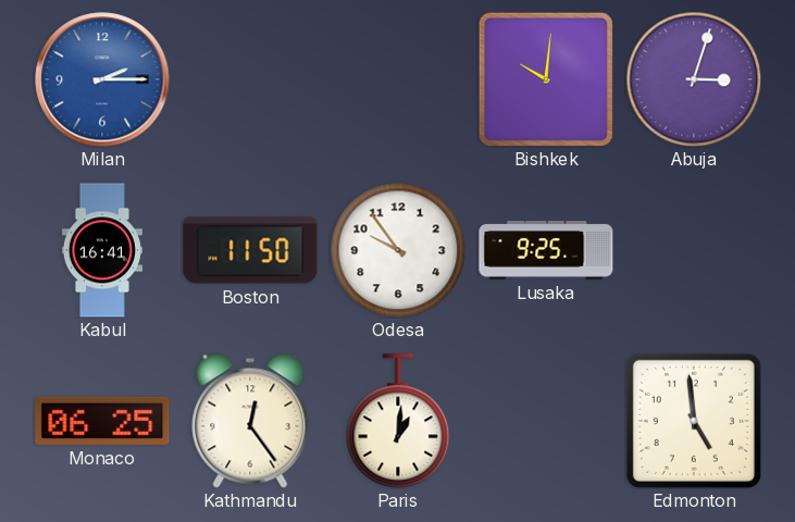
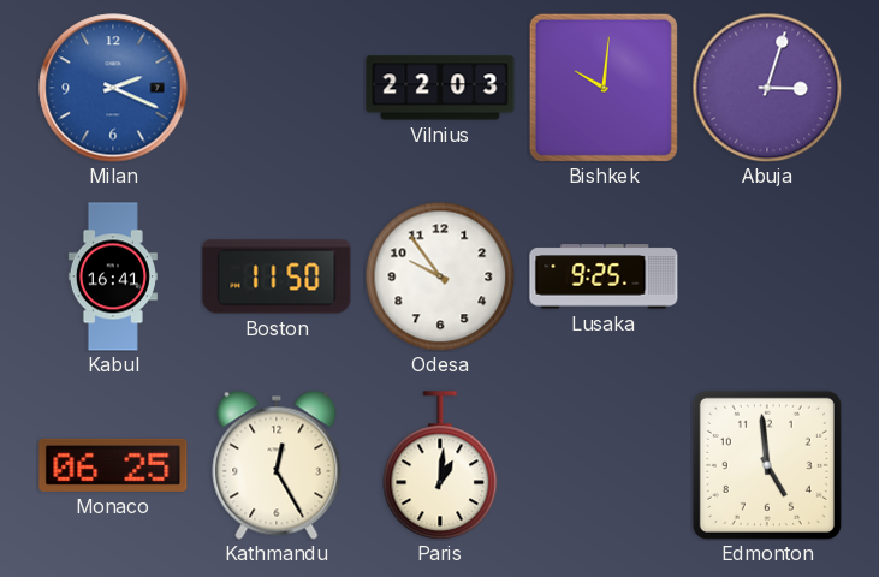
Milan: 2:15 -> 2:19 (113, 88)
Vilnius: none -> 22:03 (440, 88)
Kathmandu: 12:24 -> 12:25 (277, 465)
